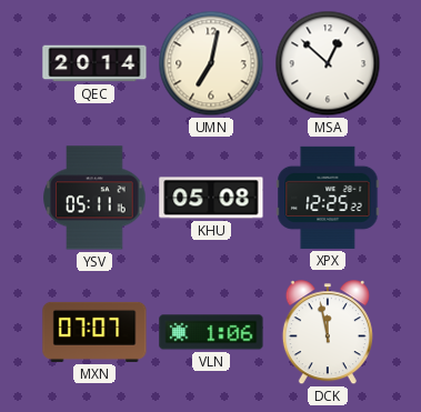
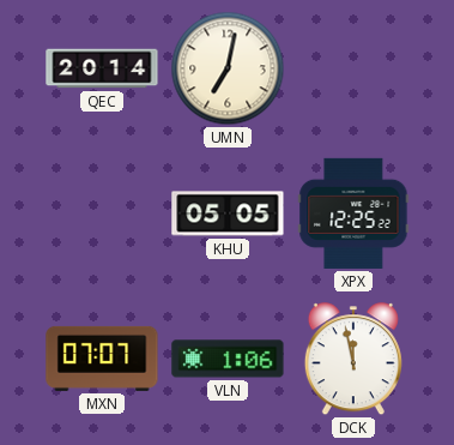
MSA: 12:52 -> none (328, 63)
YSV: 05:11 -> none (94, 198)
KHU: 05:08 -> 05:05 (228, 214)
